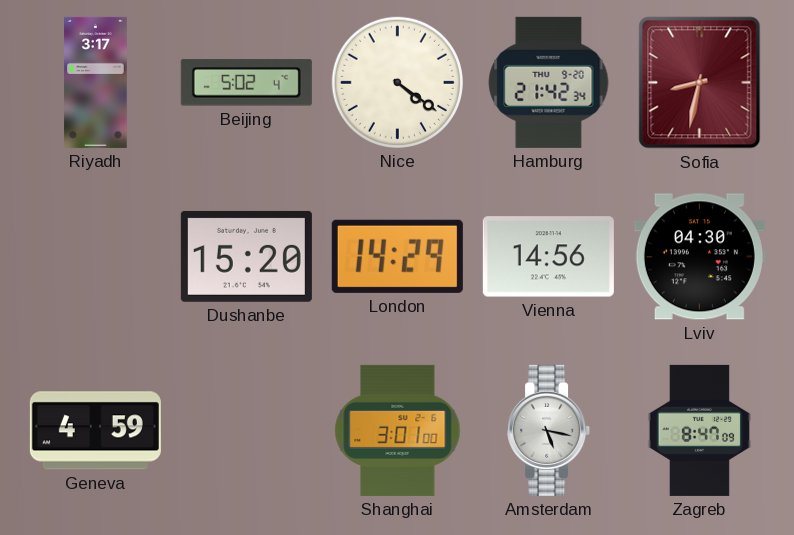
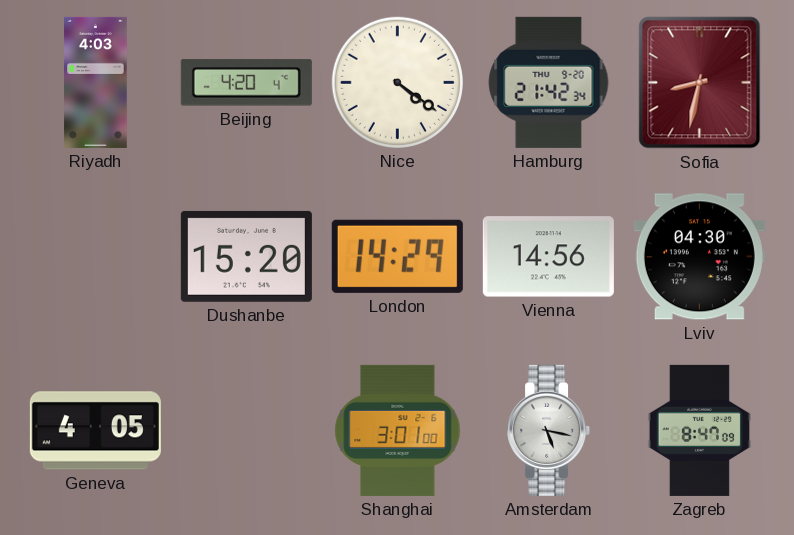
Riyadh: 3:17 -> 4:03 (96, 82)
Beijing: 5:02 -> 4:20 (246, 83)
Geneva: 4:59 -> 4:05 (95, 431)
